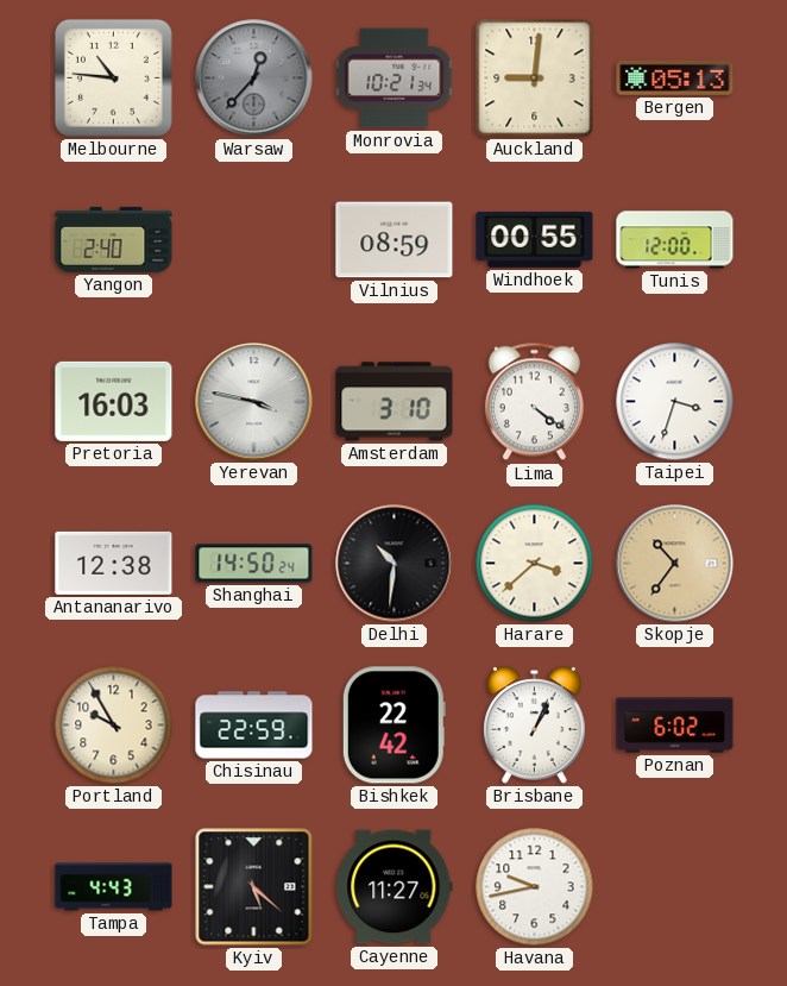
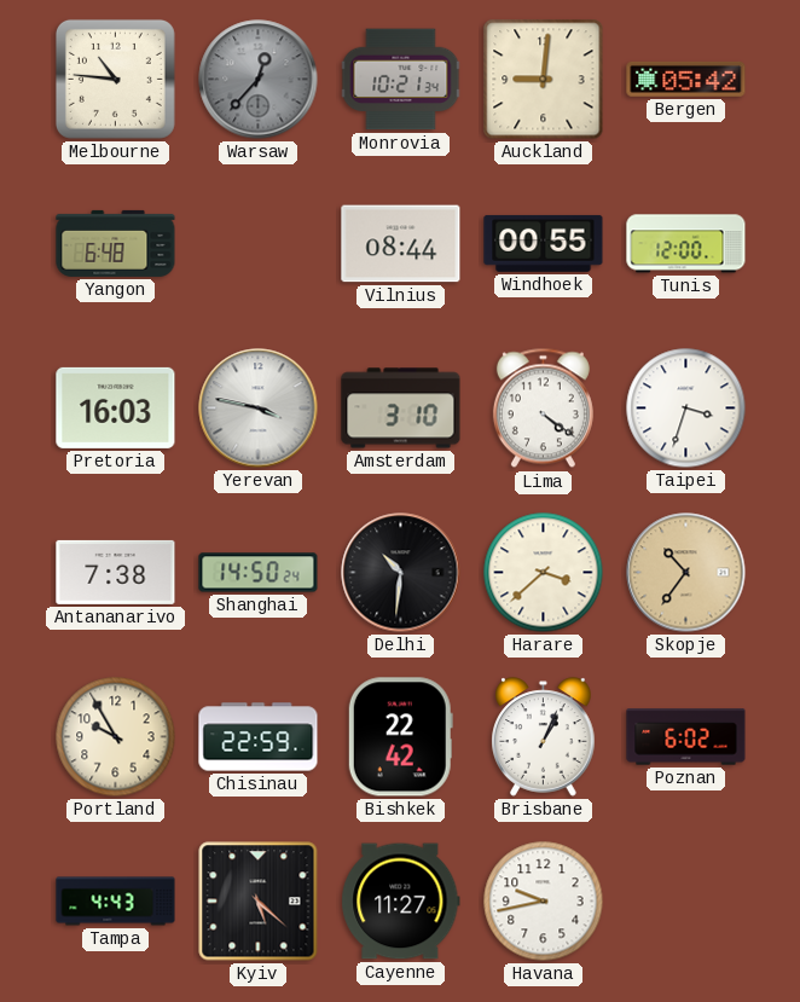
Bergen: 05:13 -> 05:42 (686, 79)
Yangon: 2:40 -> 6:48 (116, 243)
Vilnius: 08:59 -> 08:44 (401, 244)
Antananarivo: 12:38 -> 7:38 (116, 572)
